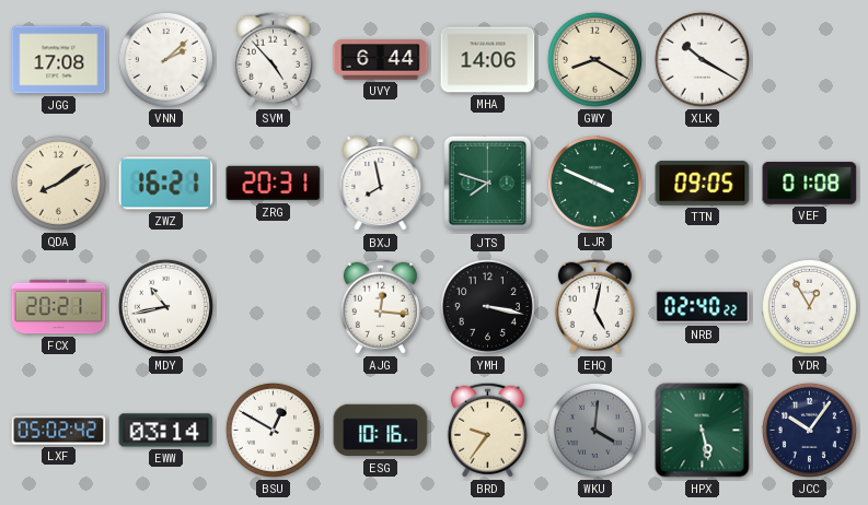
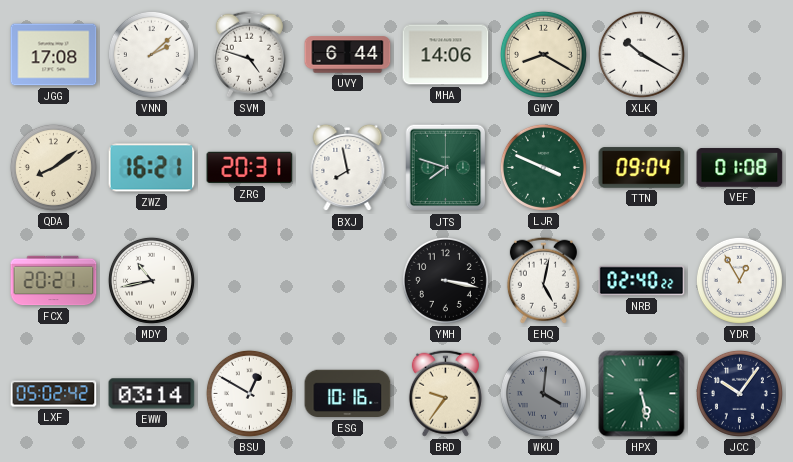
SVM: 4:53 -> 4:48 (249, 54)
TTN: 09:05 -> 09:04 (642, 168)
AJG: 12:16 -> none (380, 306)
